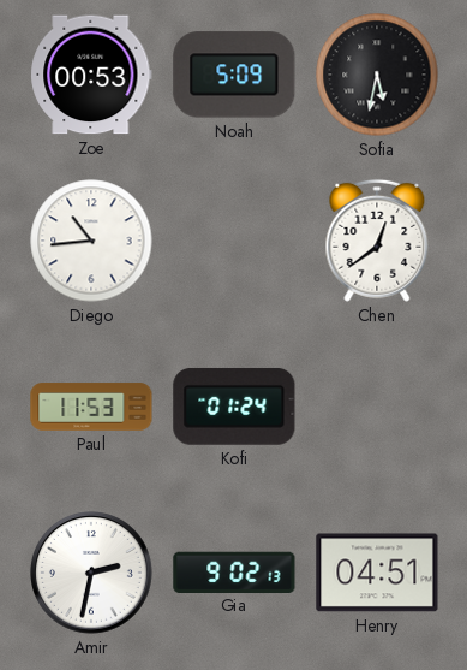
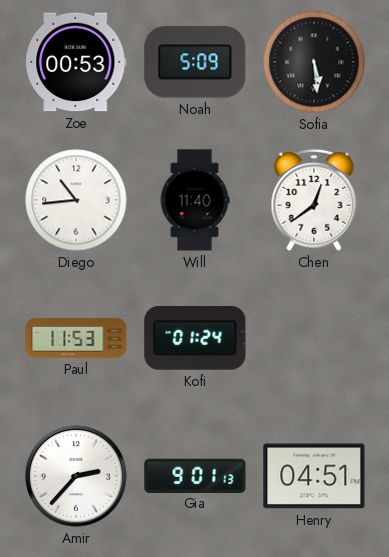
Sofia: 5:32 -> 5:29 (314, 62)
Will: none -> 11:40 (195, 200)
Amir: 2:32 -> 2:37 (77, 477)
Gia: 9:02 -> 9:01 (195, 475)
